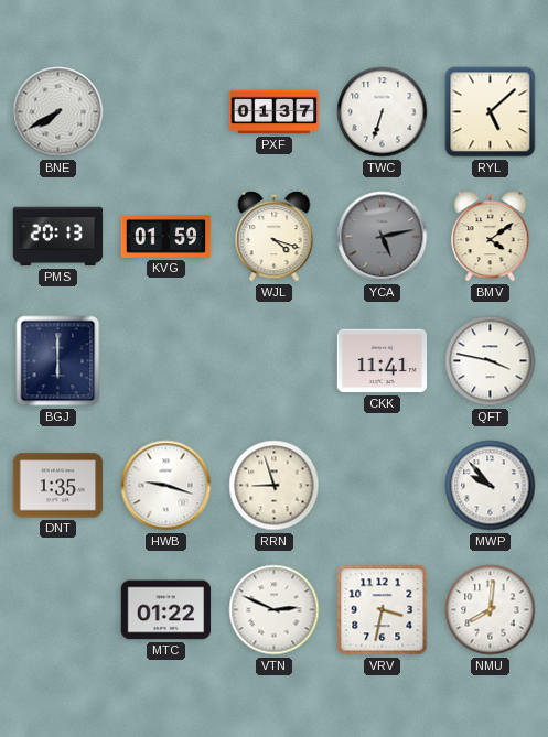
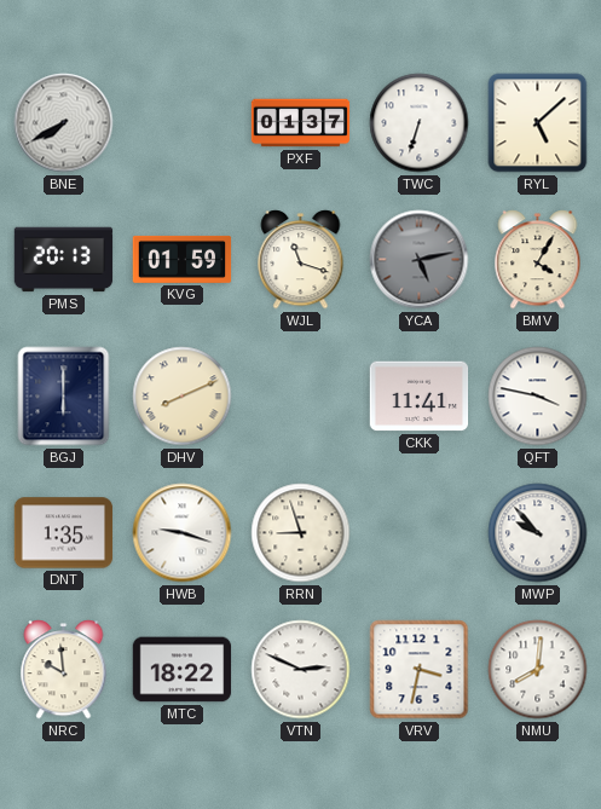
WJL: 4:18 -> 11:18 (301, 260)
BMV: 4:09 -> 4:05 (538, 260)
DHV: none -> 8:11 (183, 397)
NRC: none -> 9:59 (64, 670)
MTC: 01:22 -> 18:22 (183, 670)
